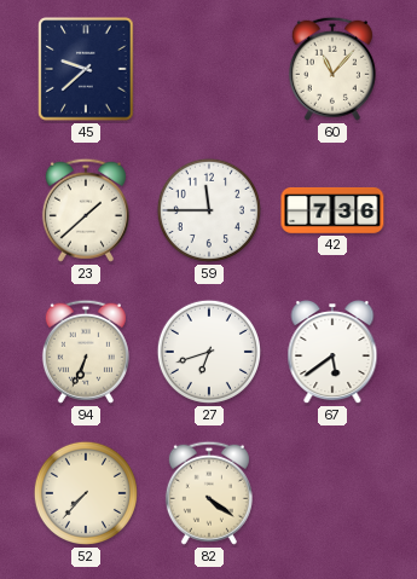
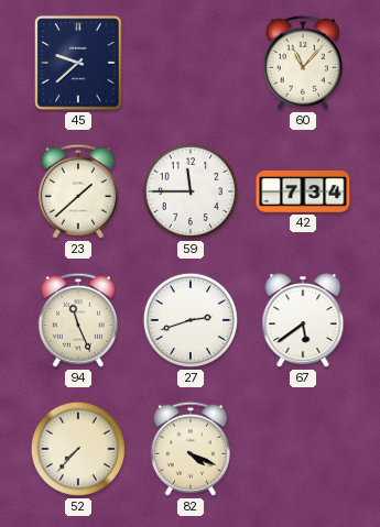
42: 7:36 -> 7:34 (303, 191)
94: 6:34 -> 11:26 (78, 320)
27: 6:42 -> 2:42 (191, 320)
82: 4:21 -> 4:19 (191, 449)
